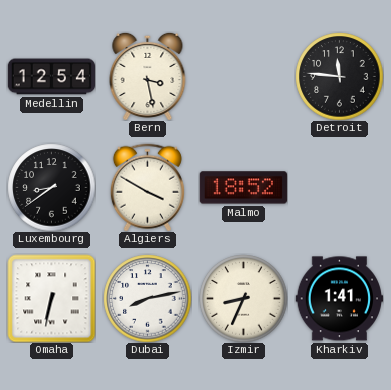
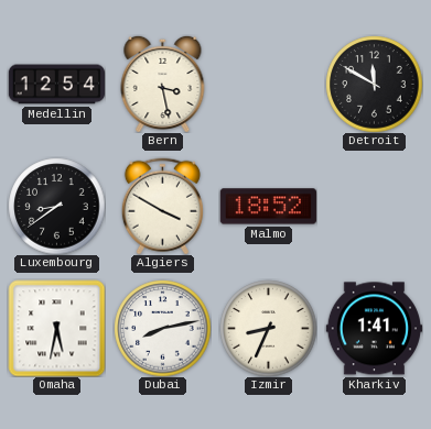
Detroit: 11:46 -> 11:50 (374, 84)
Omaha: 6:32 -> 5:32 (56, 328)
